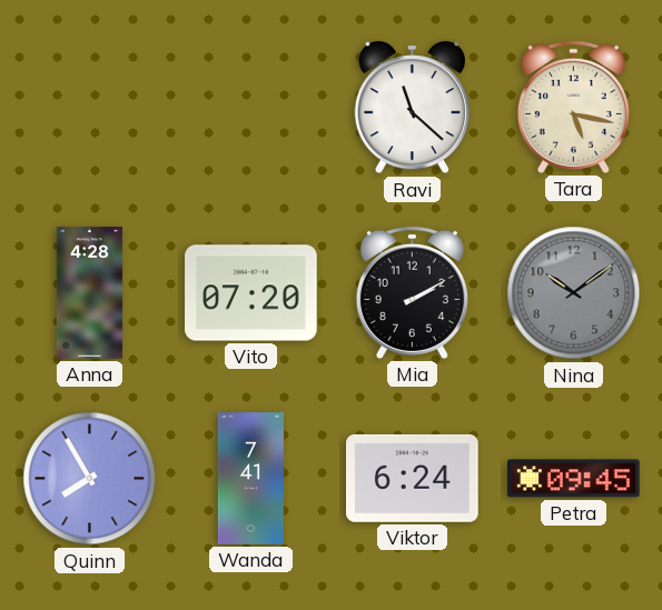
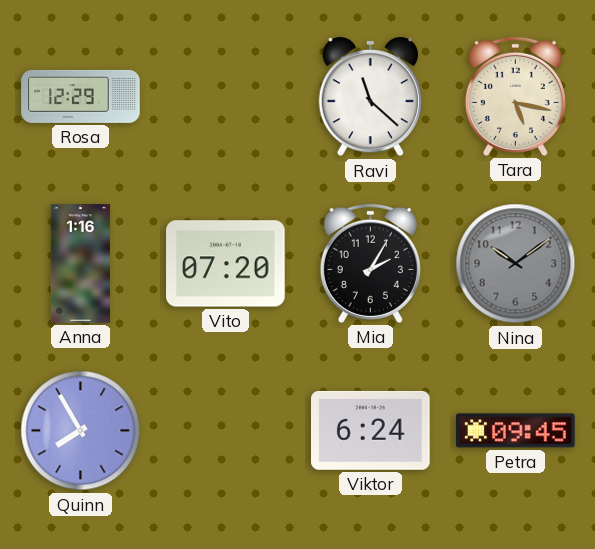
Rosa: none -> 12:29 (81, 96)
Anna: 4:28 -> 1:16 (80, 264)
Mia: 2:10 -> 2:05 (370, 263)
Wanda: 7:41 -> none (250, 479)
